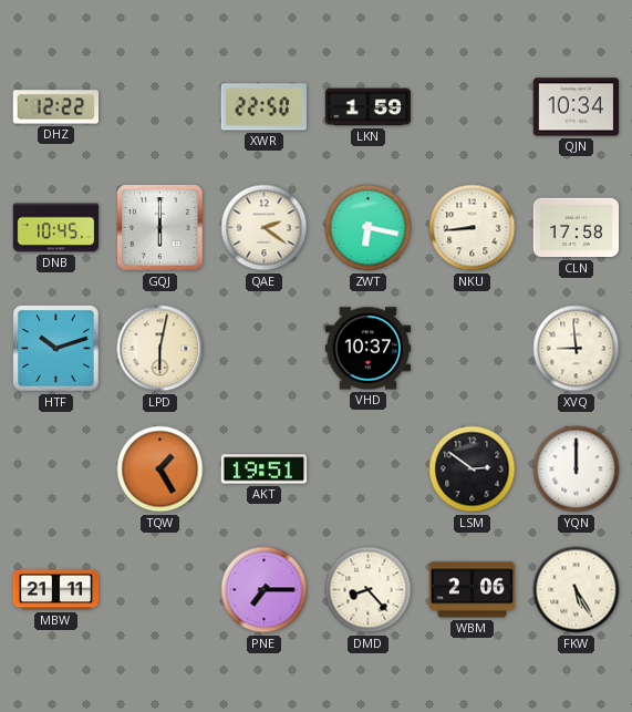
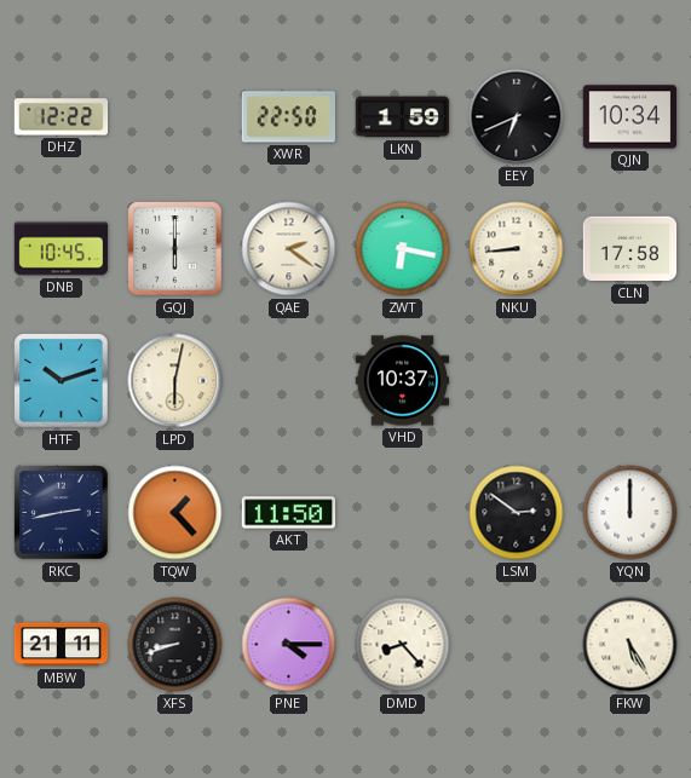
EEY: none -> 6:41 (517, 117)
XVQ: 8:59 -> none (577, 349)
RKC: none -> 2:43 (62, 513)
TQW: 1:25 -> 1:23 (175, 513)
AKT: 19:51 -> 11:50 (289, 513)
XFS: none -> 8:42 (175, 645)
PNE: 7:15 -> 4:15 (289, 645)
WBM: 2:06 -> none (473, 590)
